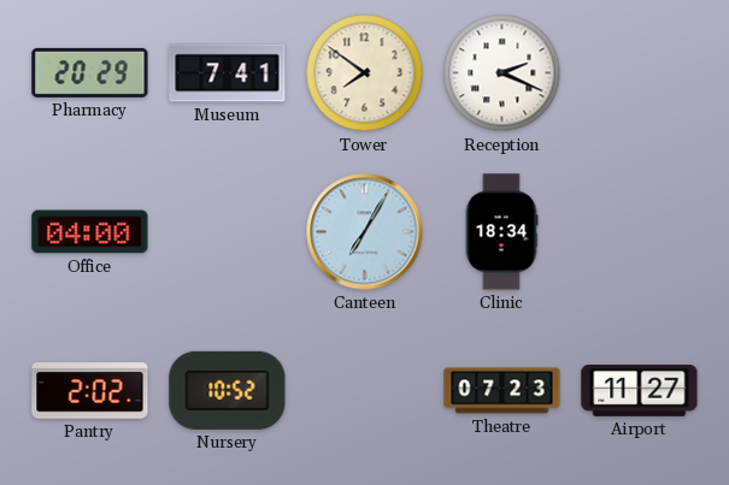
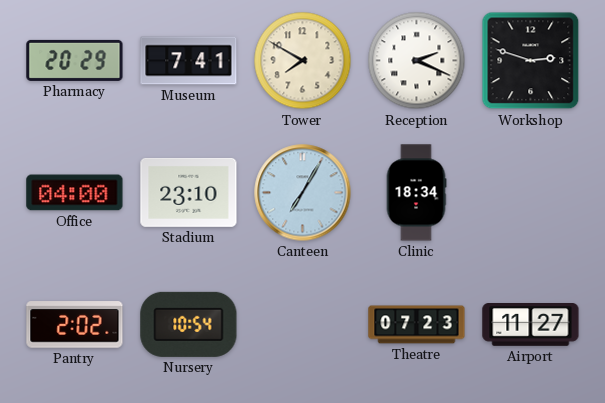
Tower: 7:51 -> 7:50 (303, 61)
Workshop: none -> 2:48 (531, 61)
Stadium: none -> 23:10 (189, 192)
Nursery: 10:52 -> 10:54 (189, 324)
